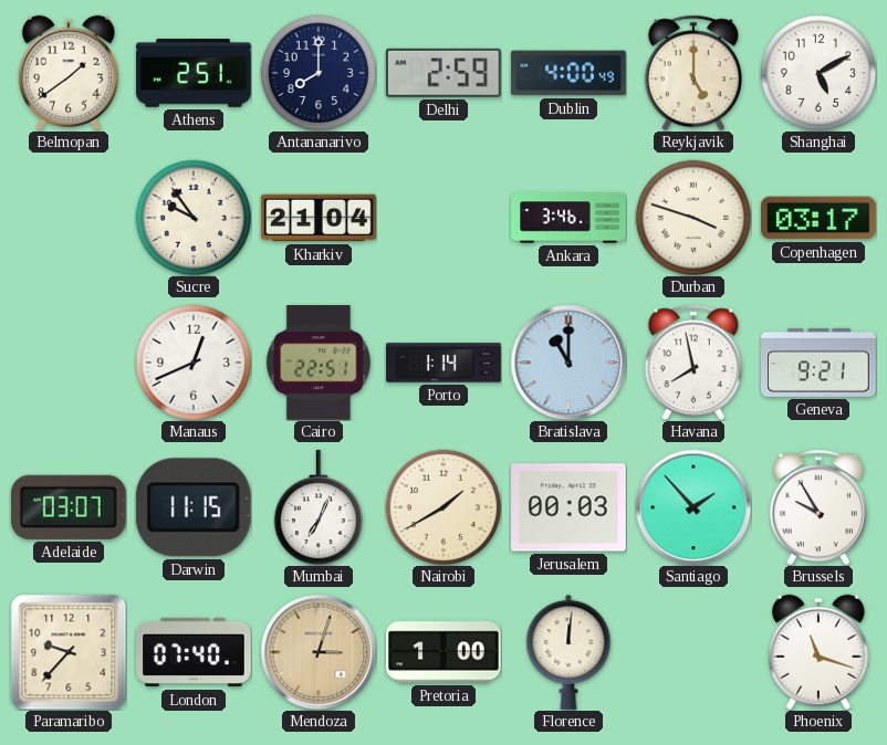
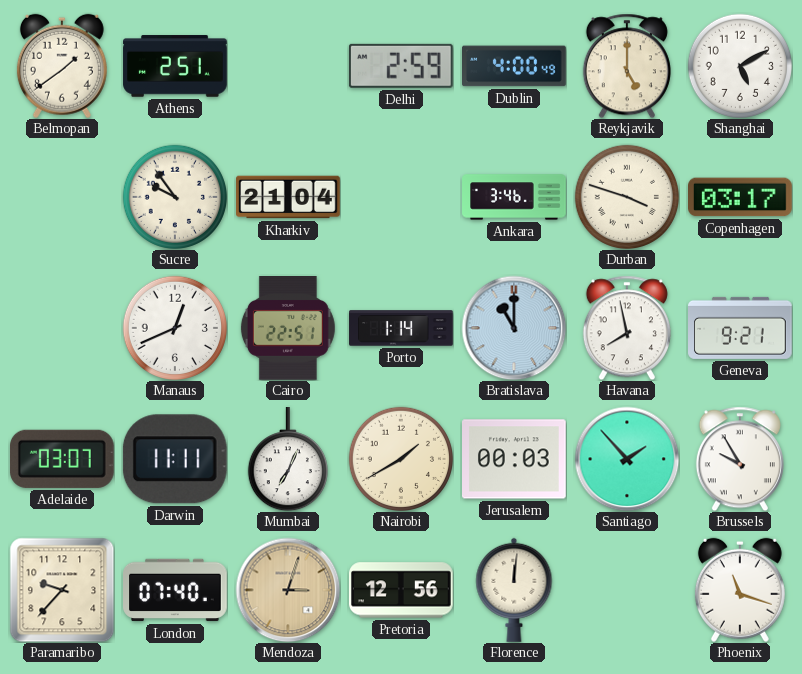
Antananarivo: 8:00 -> none (317, 72)
Darwin: 11:15 -> 11:11 (175, 459)
Pretoria: 1:00 -> 12:56 (401, 590)
